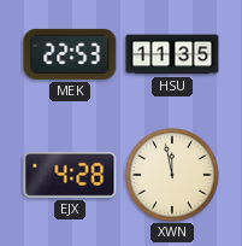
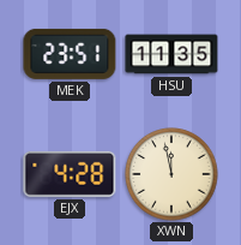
MEK: 22:53 -> 23:51 (70, 54)
